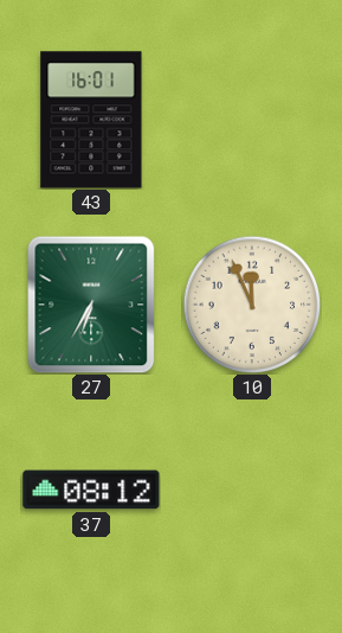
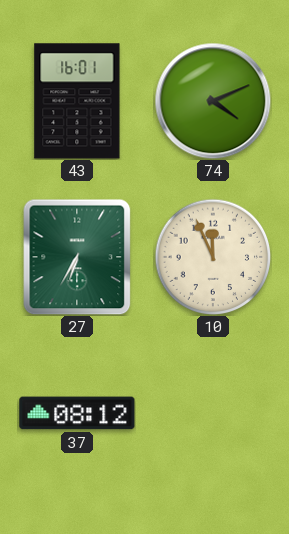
74: none -> 4:11 (213, 101)
